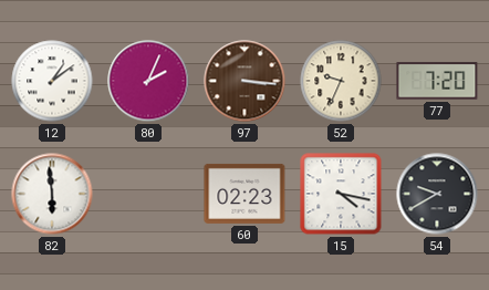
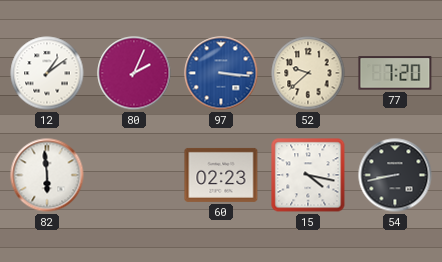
97 dial: brown -> blue (221, 73)
52: 9:34 -> 9:38 (308, 73)
54: 9:40 -> 8:43 (395, 175)
